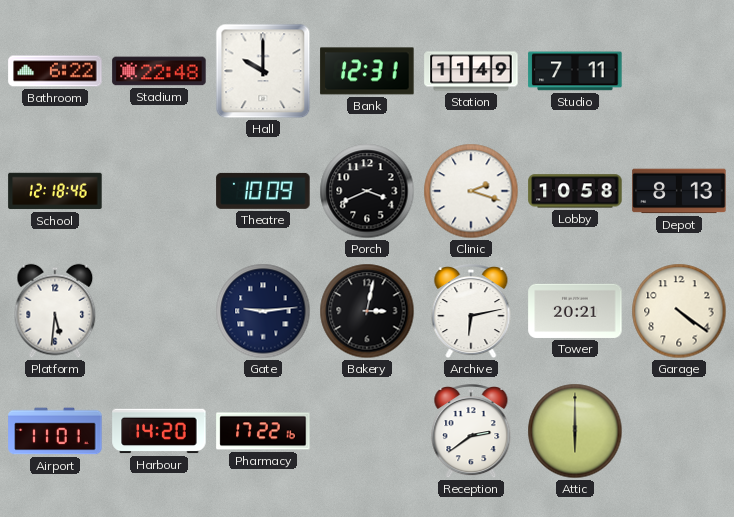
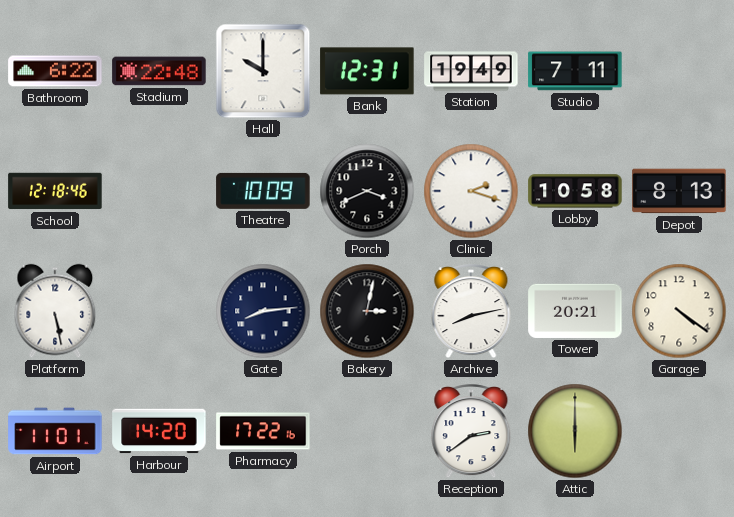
Station: 11:49 -> 19:49 (471, 71)
Platform: 5:31 -> 5:28 (55, 311)
Gate: 9:14 -> 8:14 (263, 311)
Archive: 6:13 -> 8:13 (471, 312)
